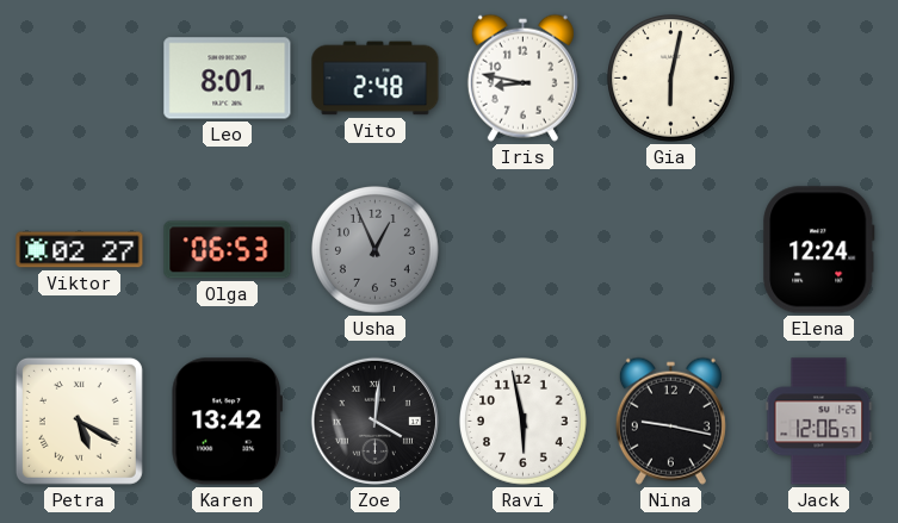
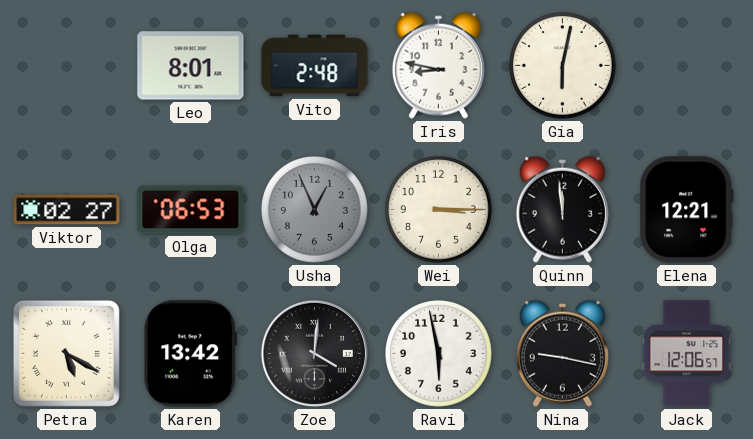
Wei: none -> 3:15 (439, 210)
Quinn: none -> 11:59 (562, 209)
Elena: 12:24 -> 12:21 (687, 210)
